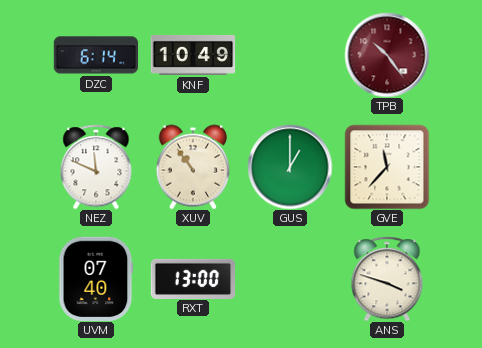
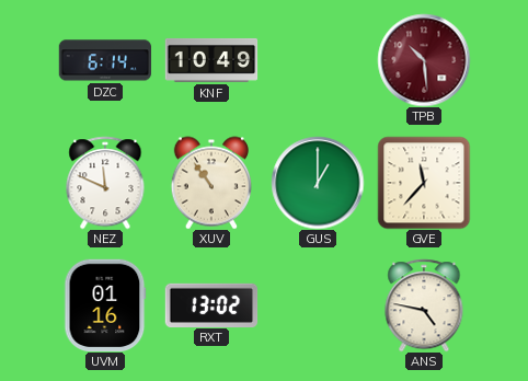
TPB: 10:24 -> 10:29 (424, 60)
UVM: 07:40 -> 01:16 (105, 304)
RXT: 13:00 -> 13:02 (211, 304)
ANS: 3:48 -> 4:47 (424, 305)
